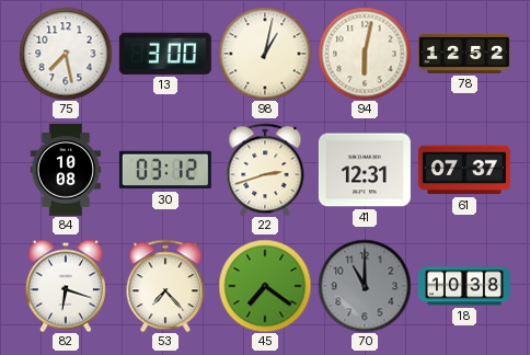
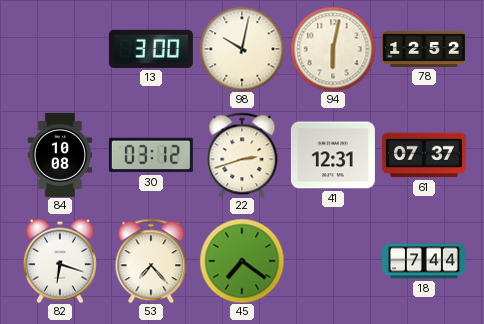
75: 7:28 -> none (66, 54)
98: 1:02 -> 10:02 (242, 49)
70: 11:00 -> none (365, 286)
18: 10:38 -> 7:44 (424, 261)
